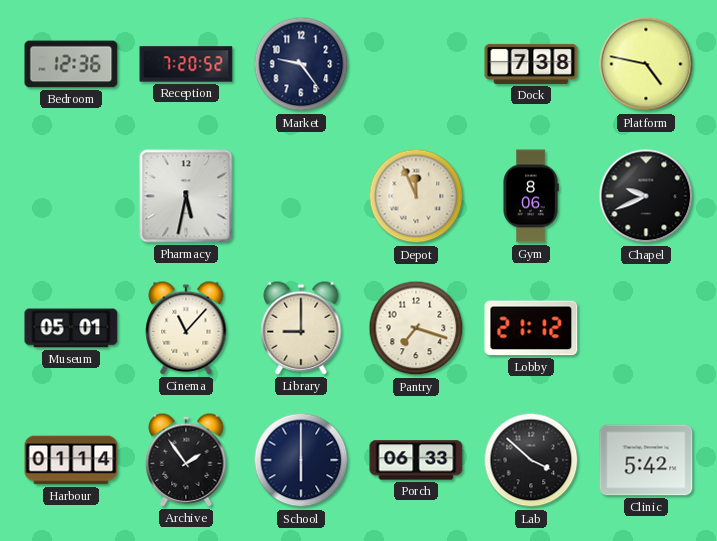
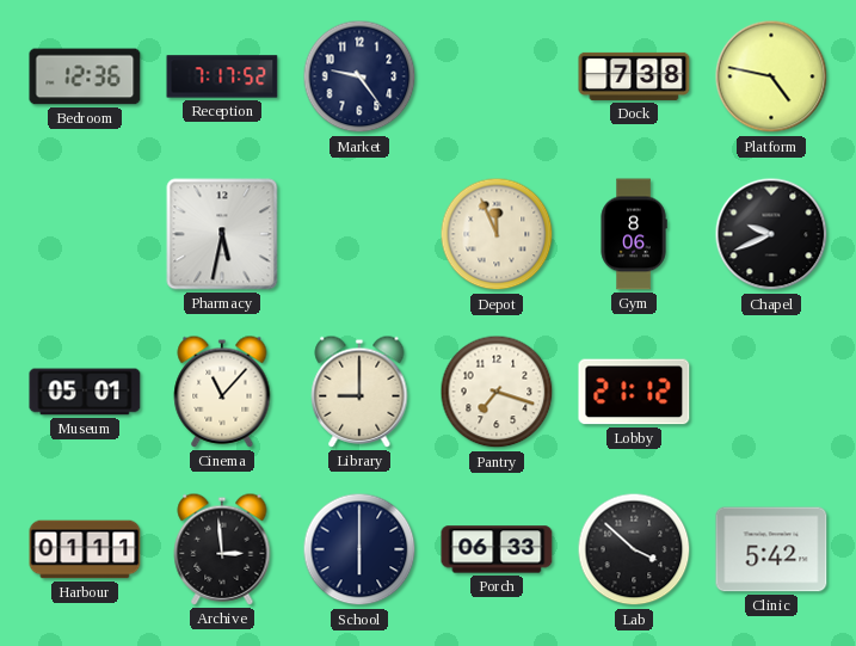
Reception: 7:20 -> 7:17 (222, 76)
Harbour: 01:14 -> 01:11 (85, 549)
Archive: 1:54 -> 2:59 (222, 549)
